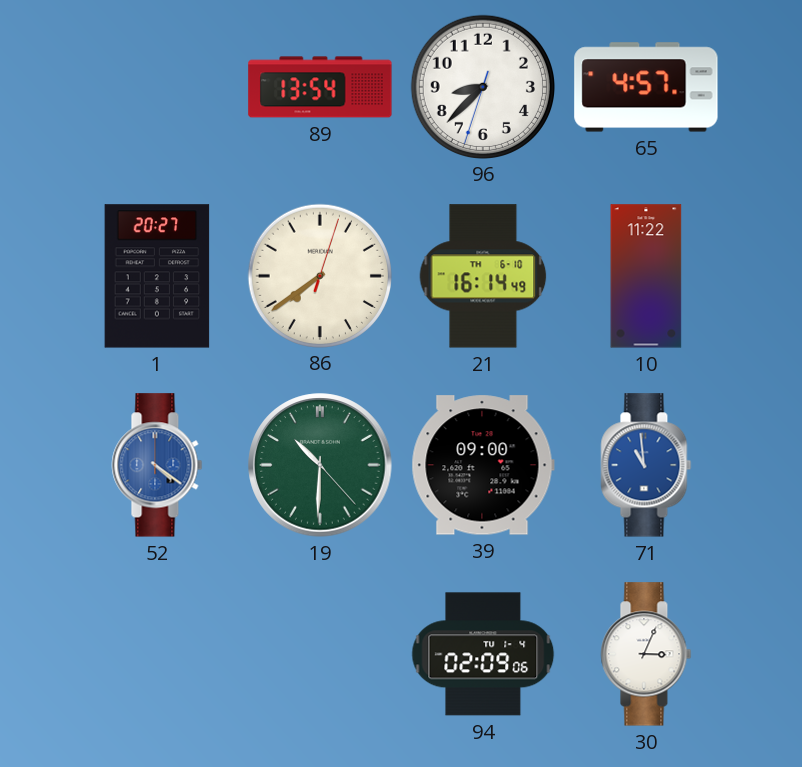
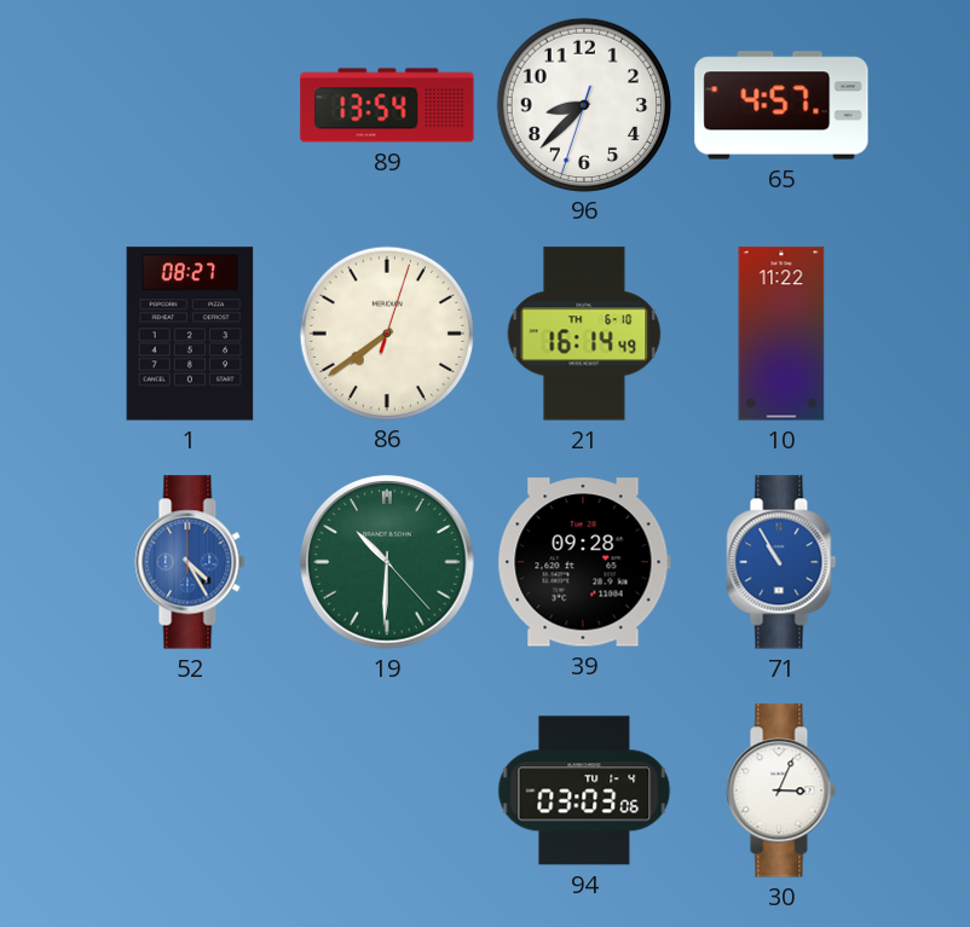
1: 20:27 -> 08:27 (190, 334)
52: 4:21 -> 4:25 (190, 562)
39: 09:00 -> 09:28 (584, 562)
71: 10:59 -> 10:55 (781, 562)
94: 02:09 -> 03:03 (584, 790)
